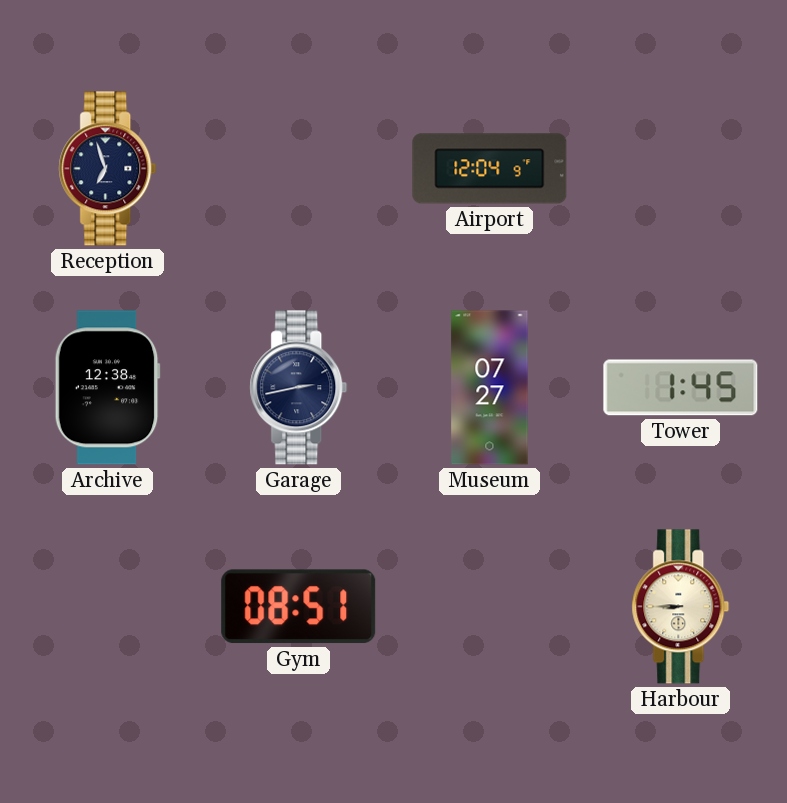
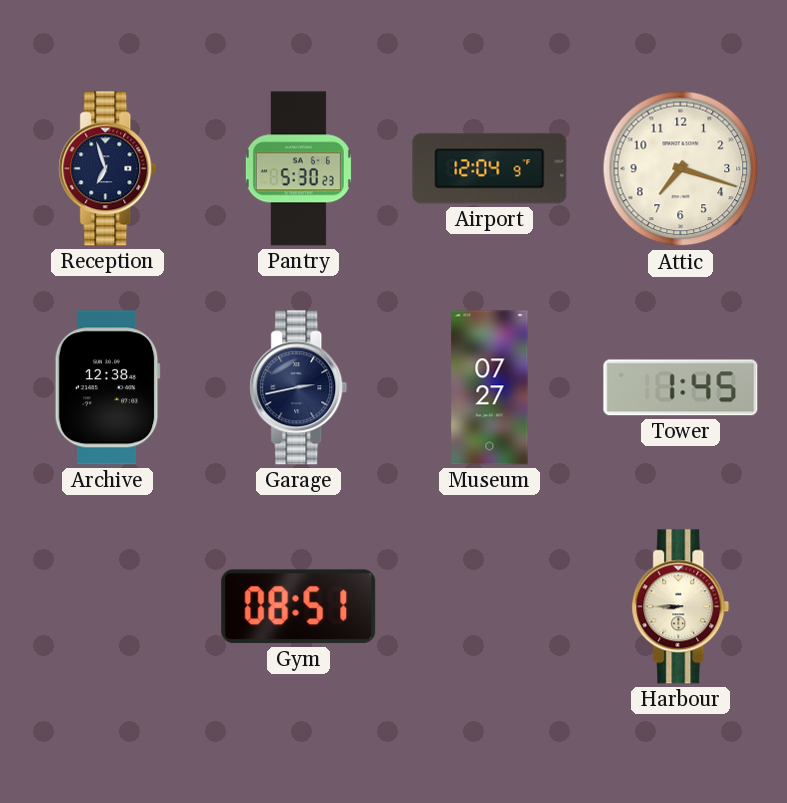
Pantry: none -> 5:30 (298, 169)
Attic: none -> 7:18 (681, 169)
